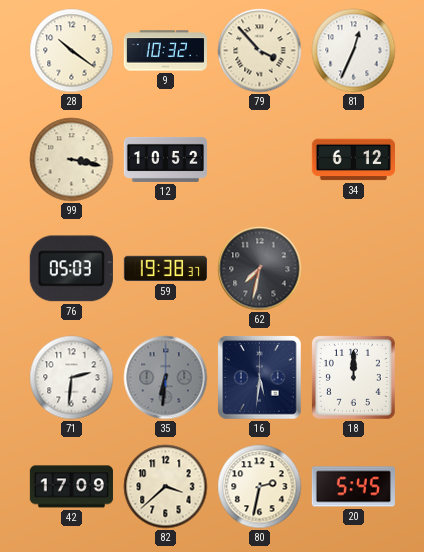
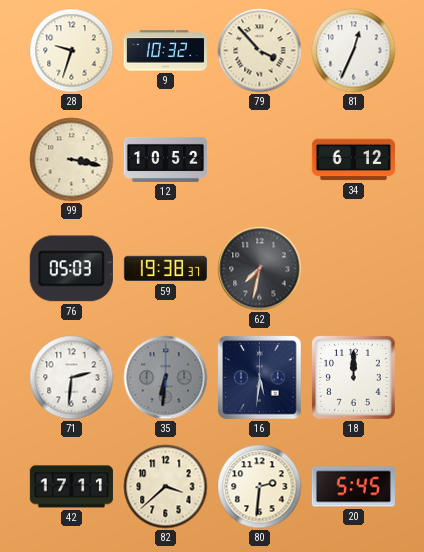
28: 10:21 -> 9:33 (72, 51)
42: 17:09 -> 17:11 (71, 487)
80: 2:32 -> 2:31 (260, 487)
